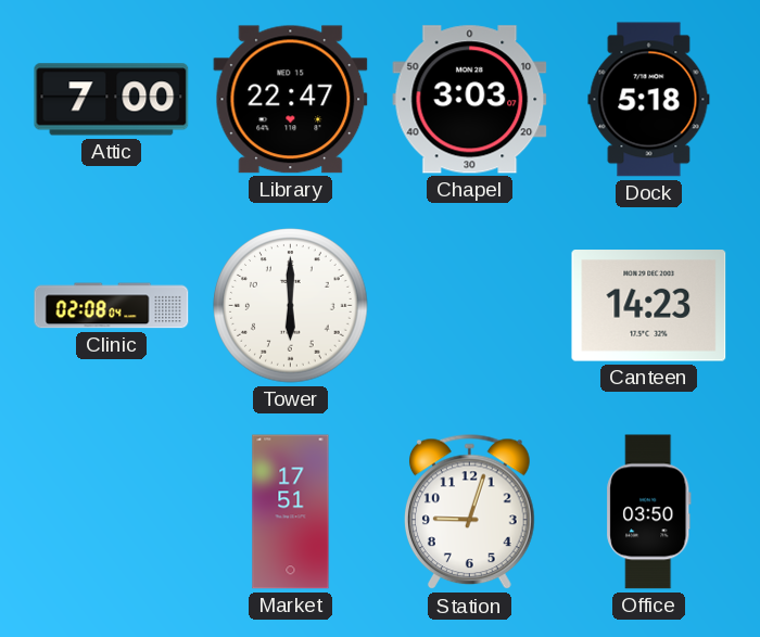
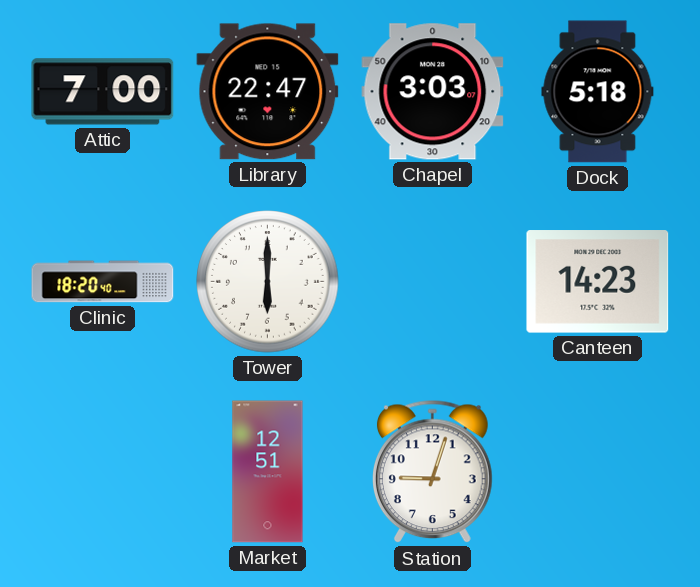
Clinic: 02:08 -> 18:20 (103, 282)
Market: 17:51 -> 12:51 (268, 472)
Office: 03:50 -> none (649, 512)
